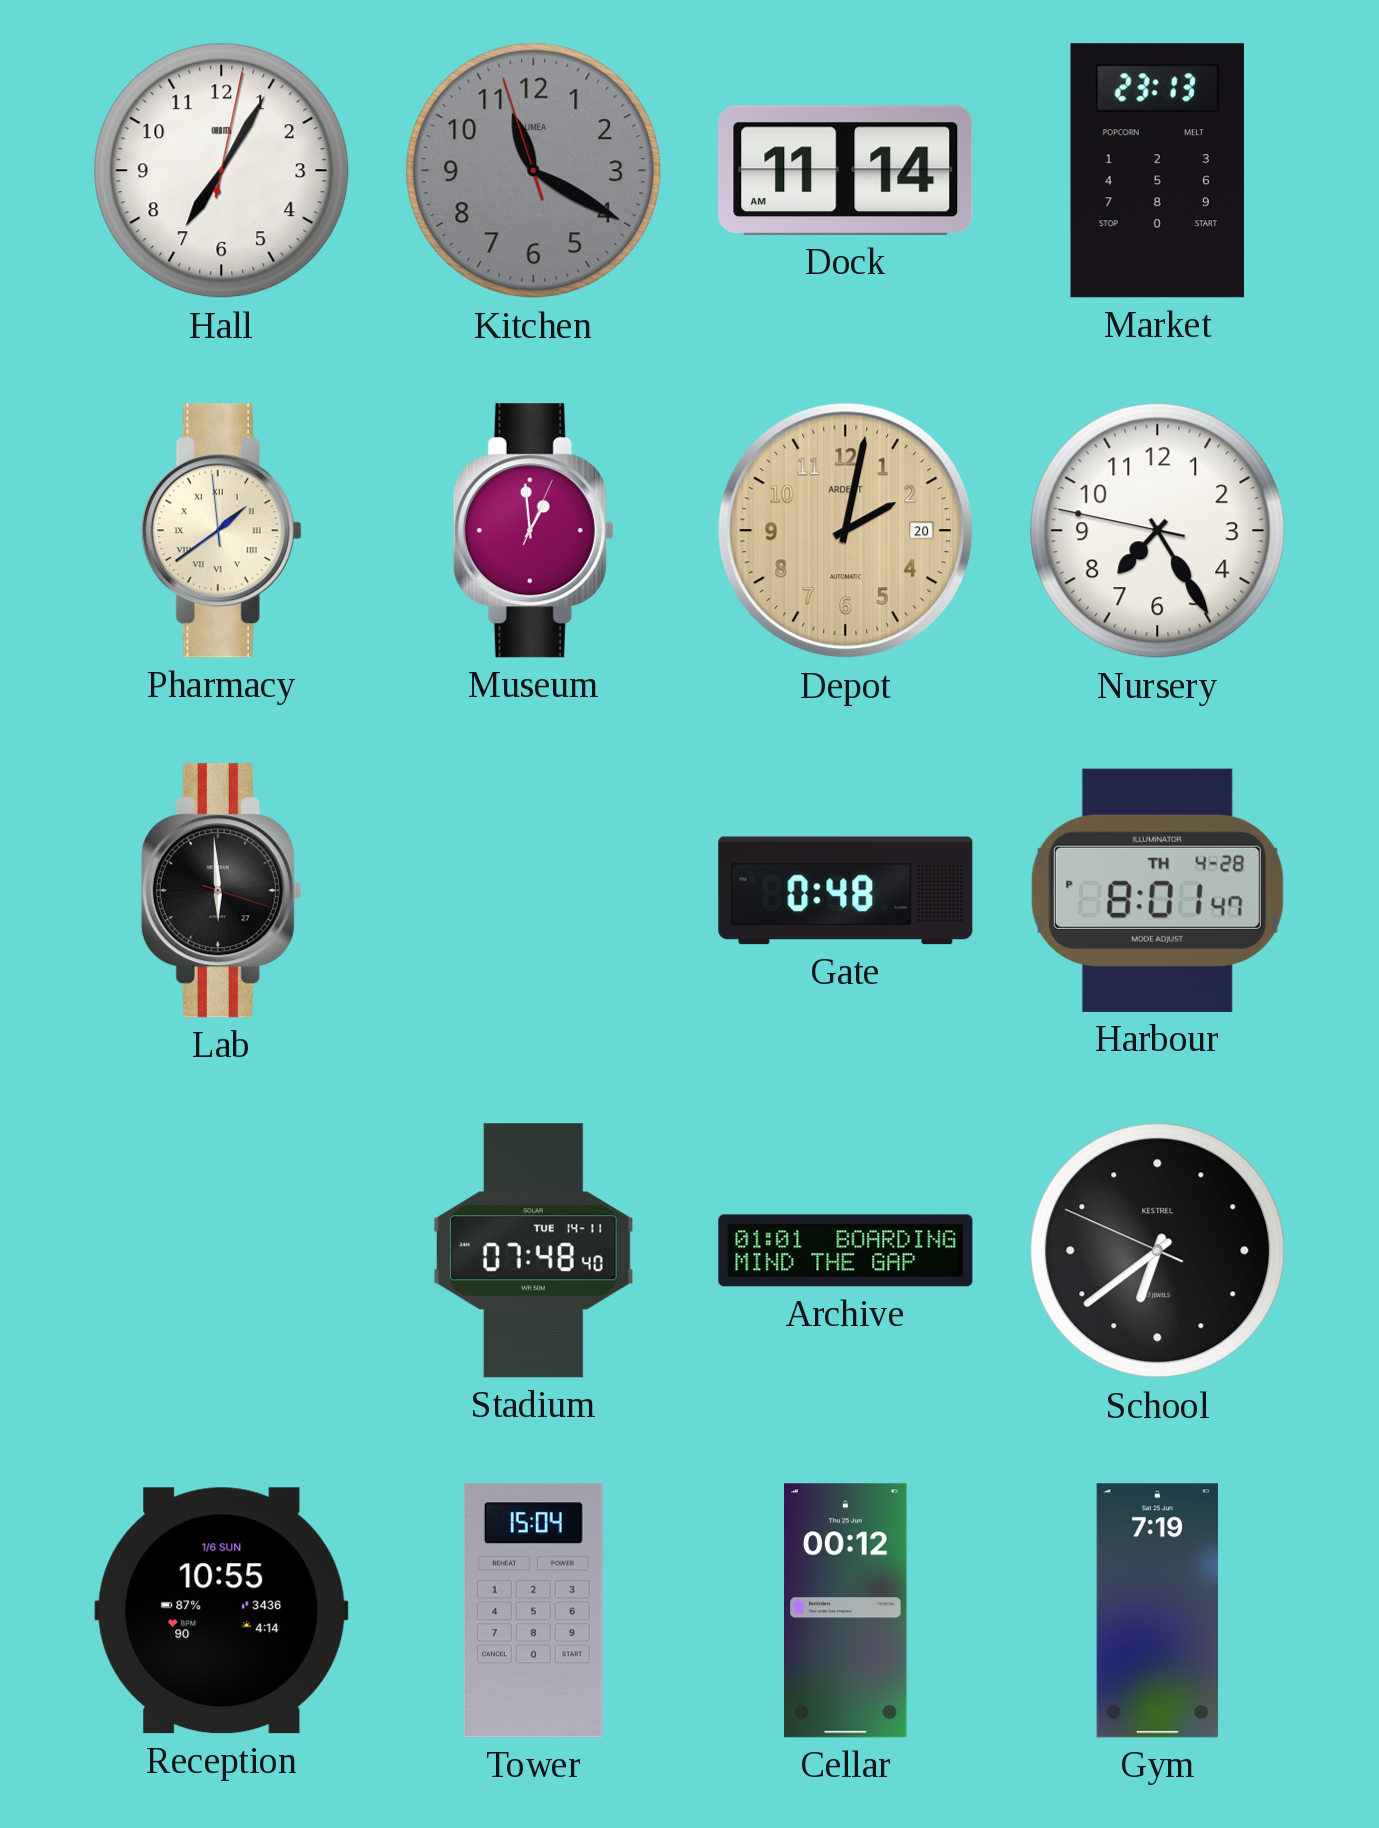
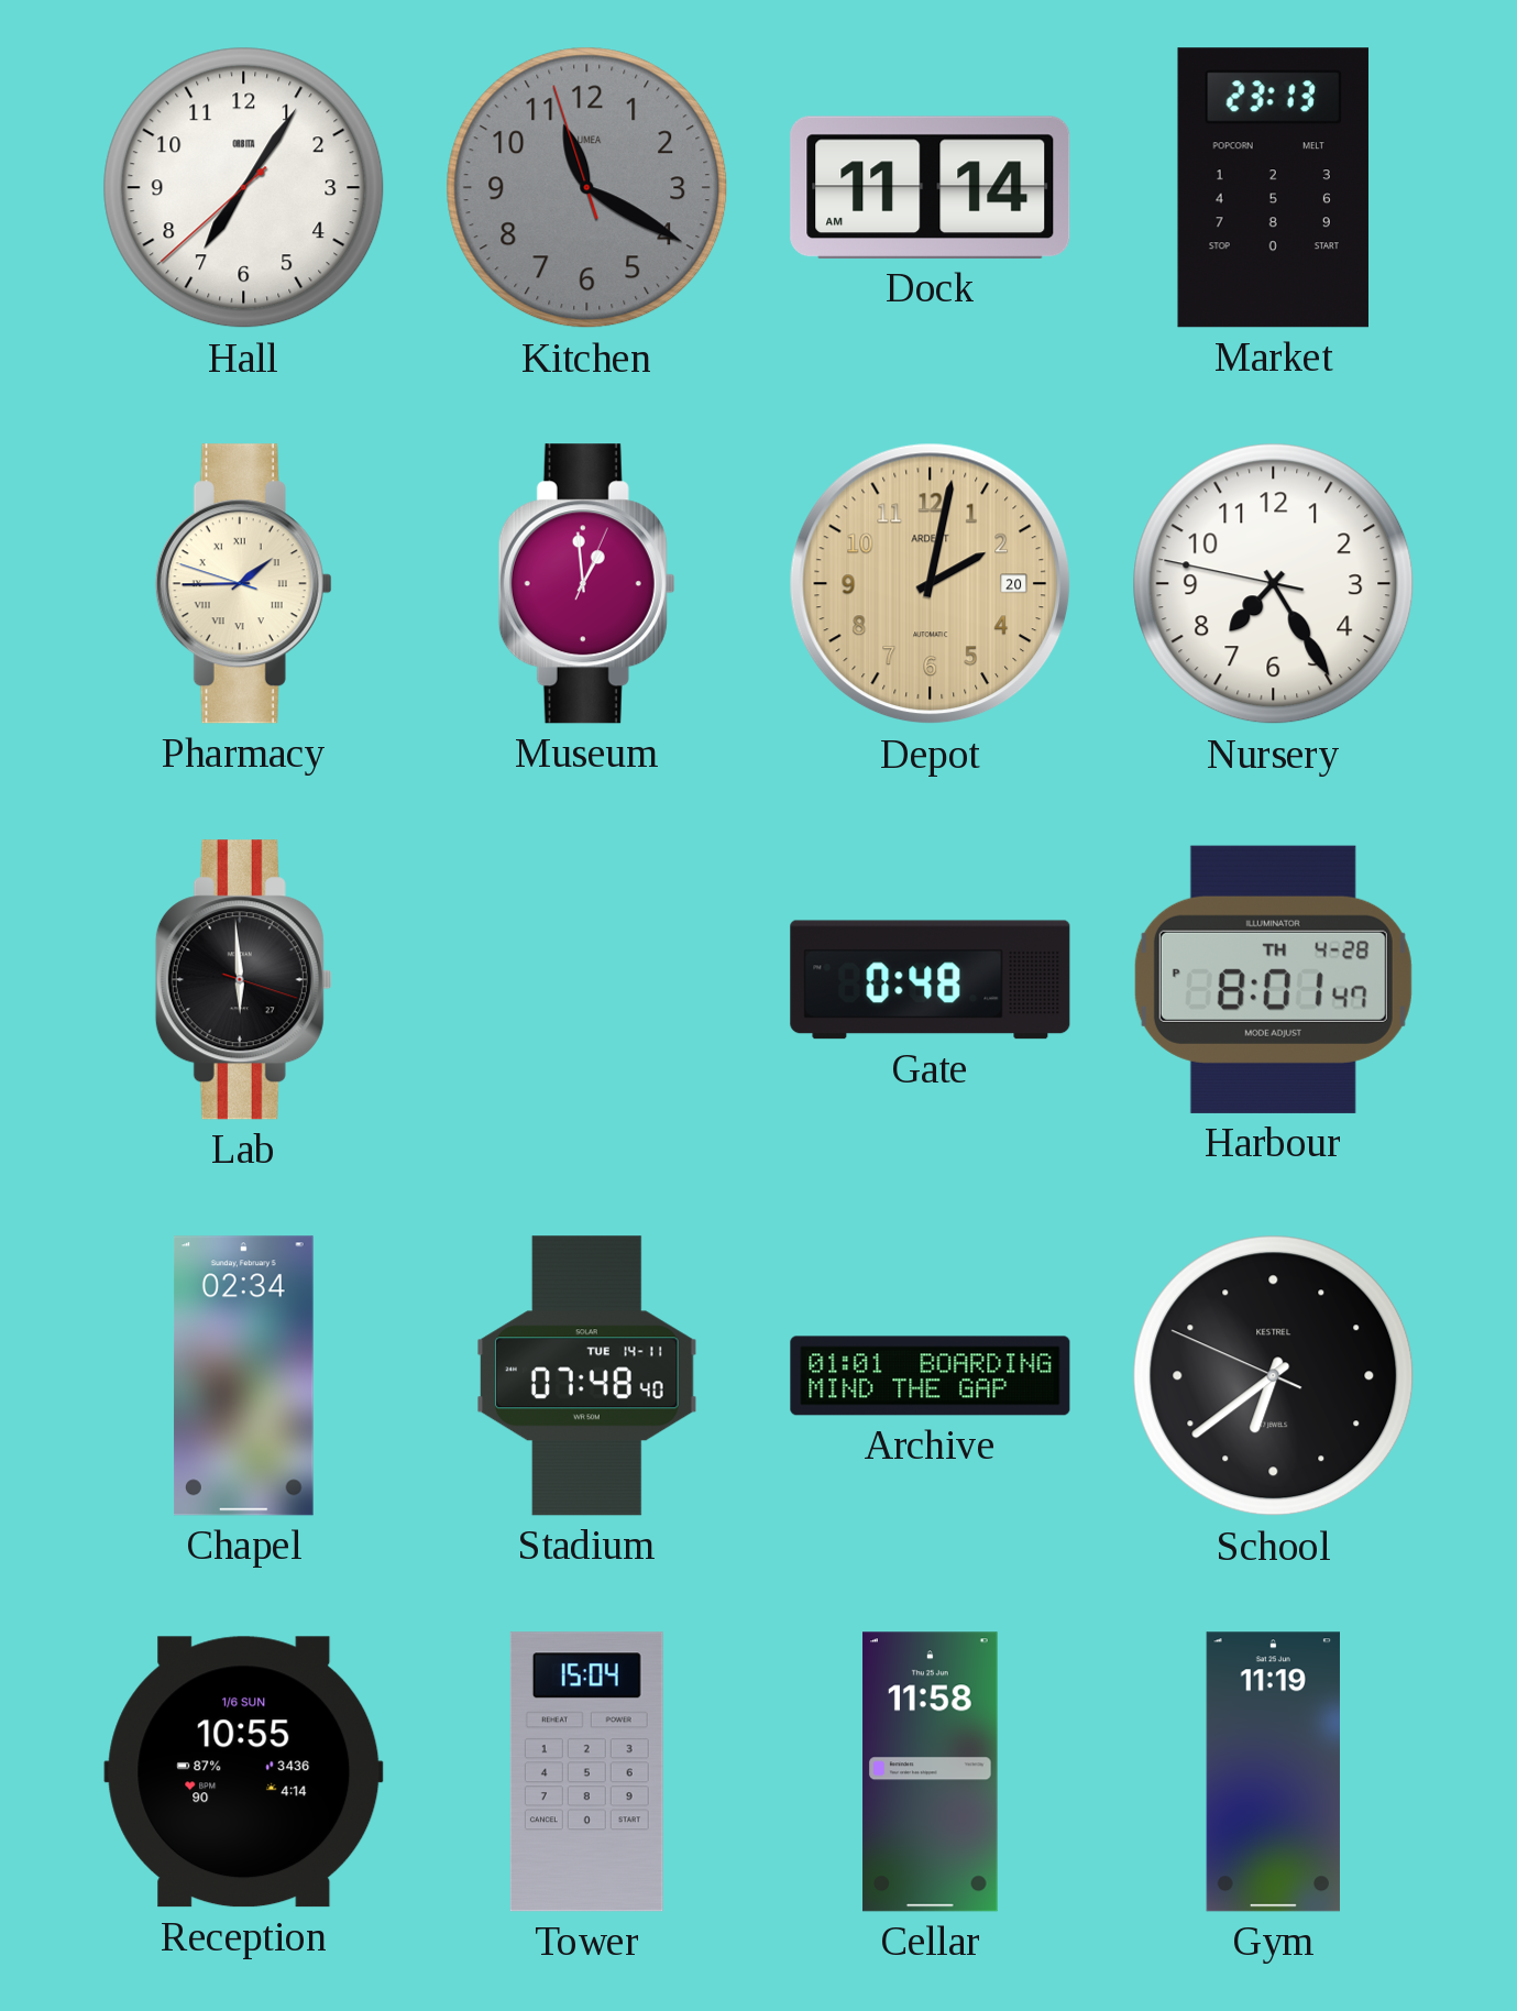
Hall: 7:05:02 -> 7:05:38 (244, 188)
Pharmacy: 1:38 -> 1:44 (243, 584)
Chapel: none -> 02:34 (244, 1376)
Cellar: 00:12 -> 11:58 (931, 1772)
Gym: 7:19 -> 11:19 (1273, 1772)
